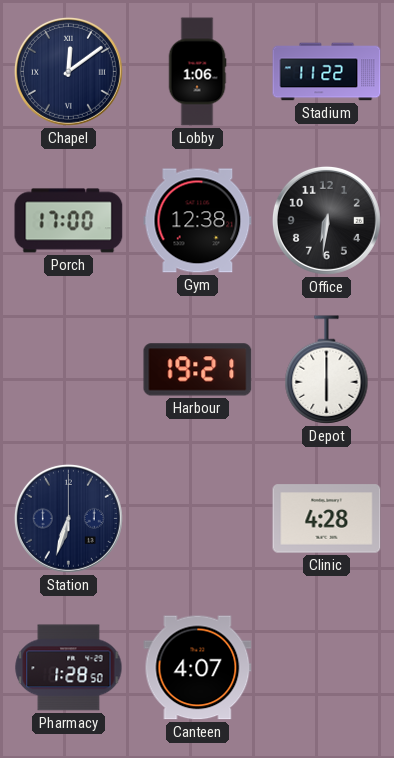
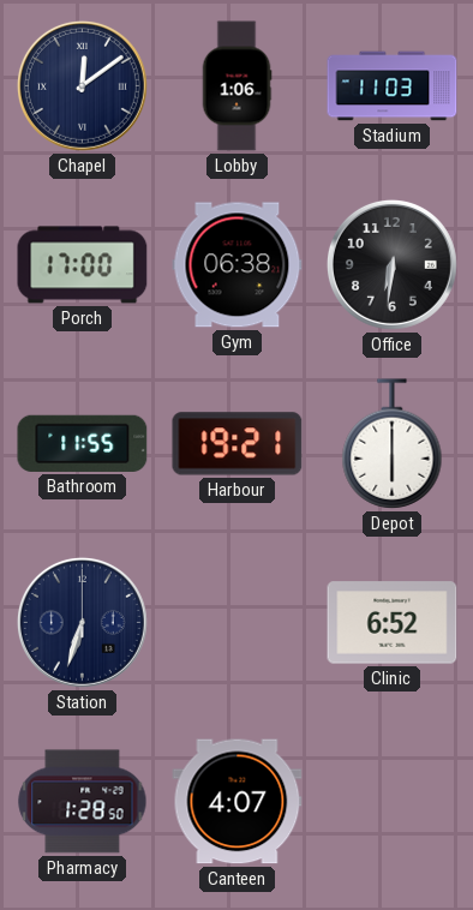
Stadium: 11:22 -> 11:03 (393, 86)
Gym: 12:38 -> 06:38 (238, 265)
Bathroom: none -> 11:55 (83, 443)
Clinic: 4:28 -> 6:52 (393, 623)
